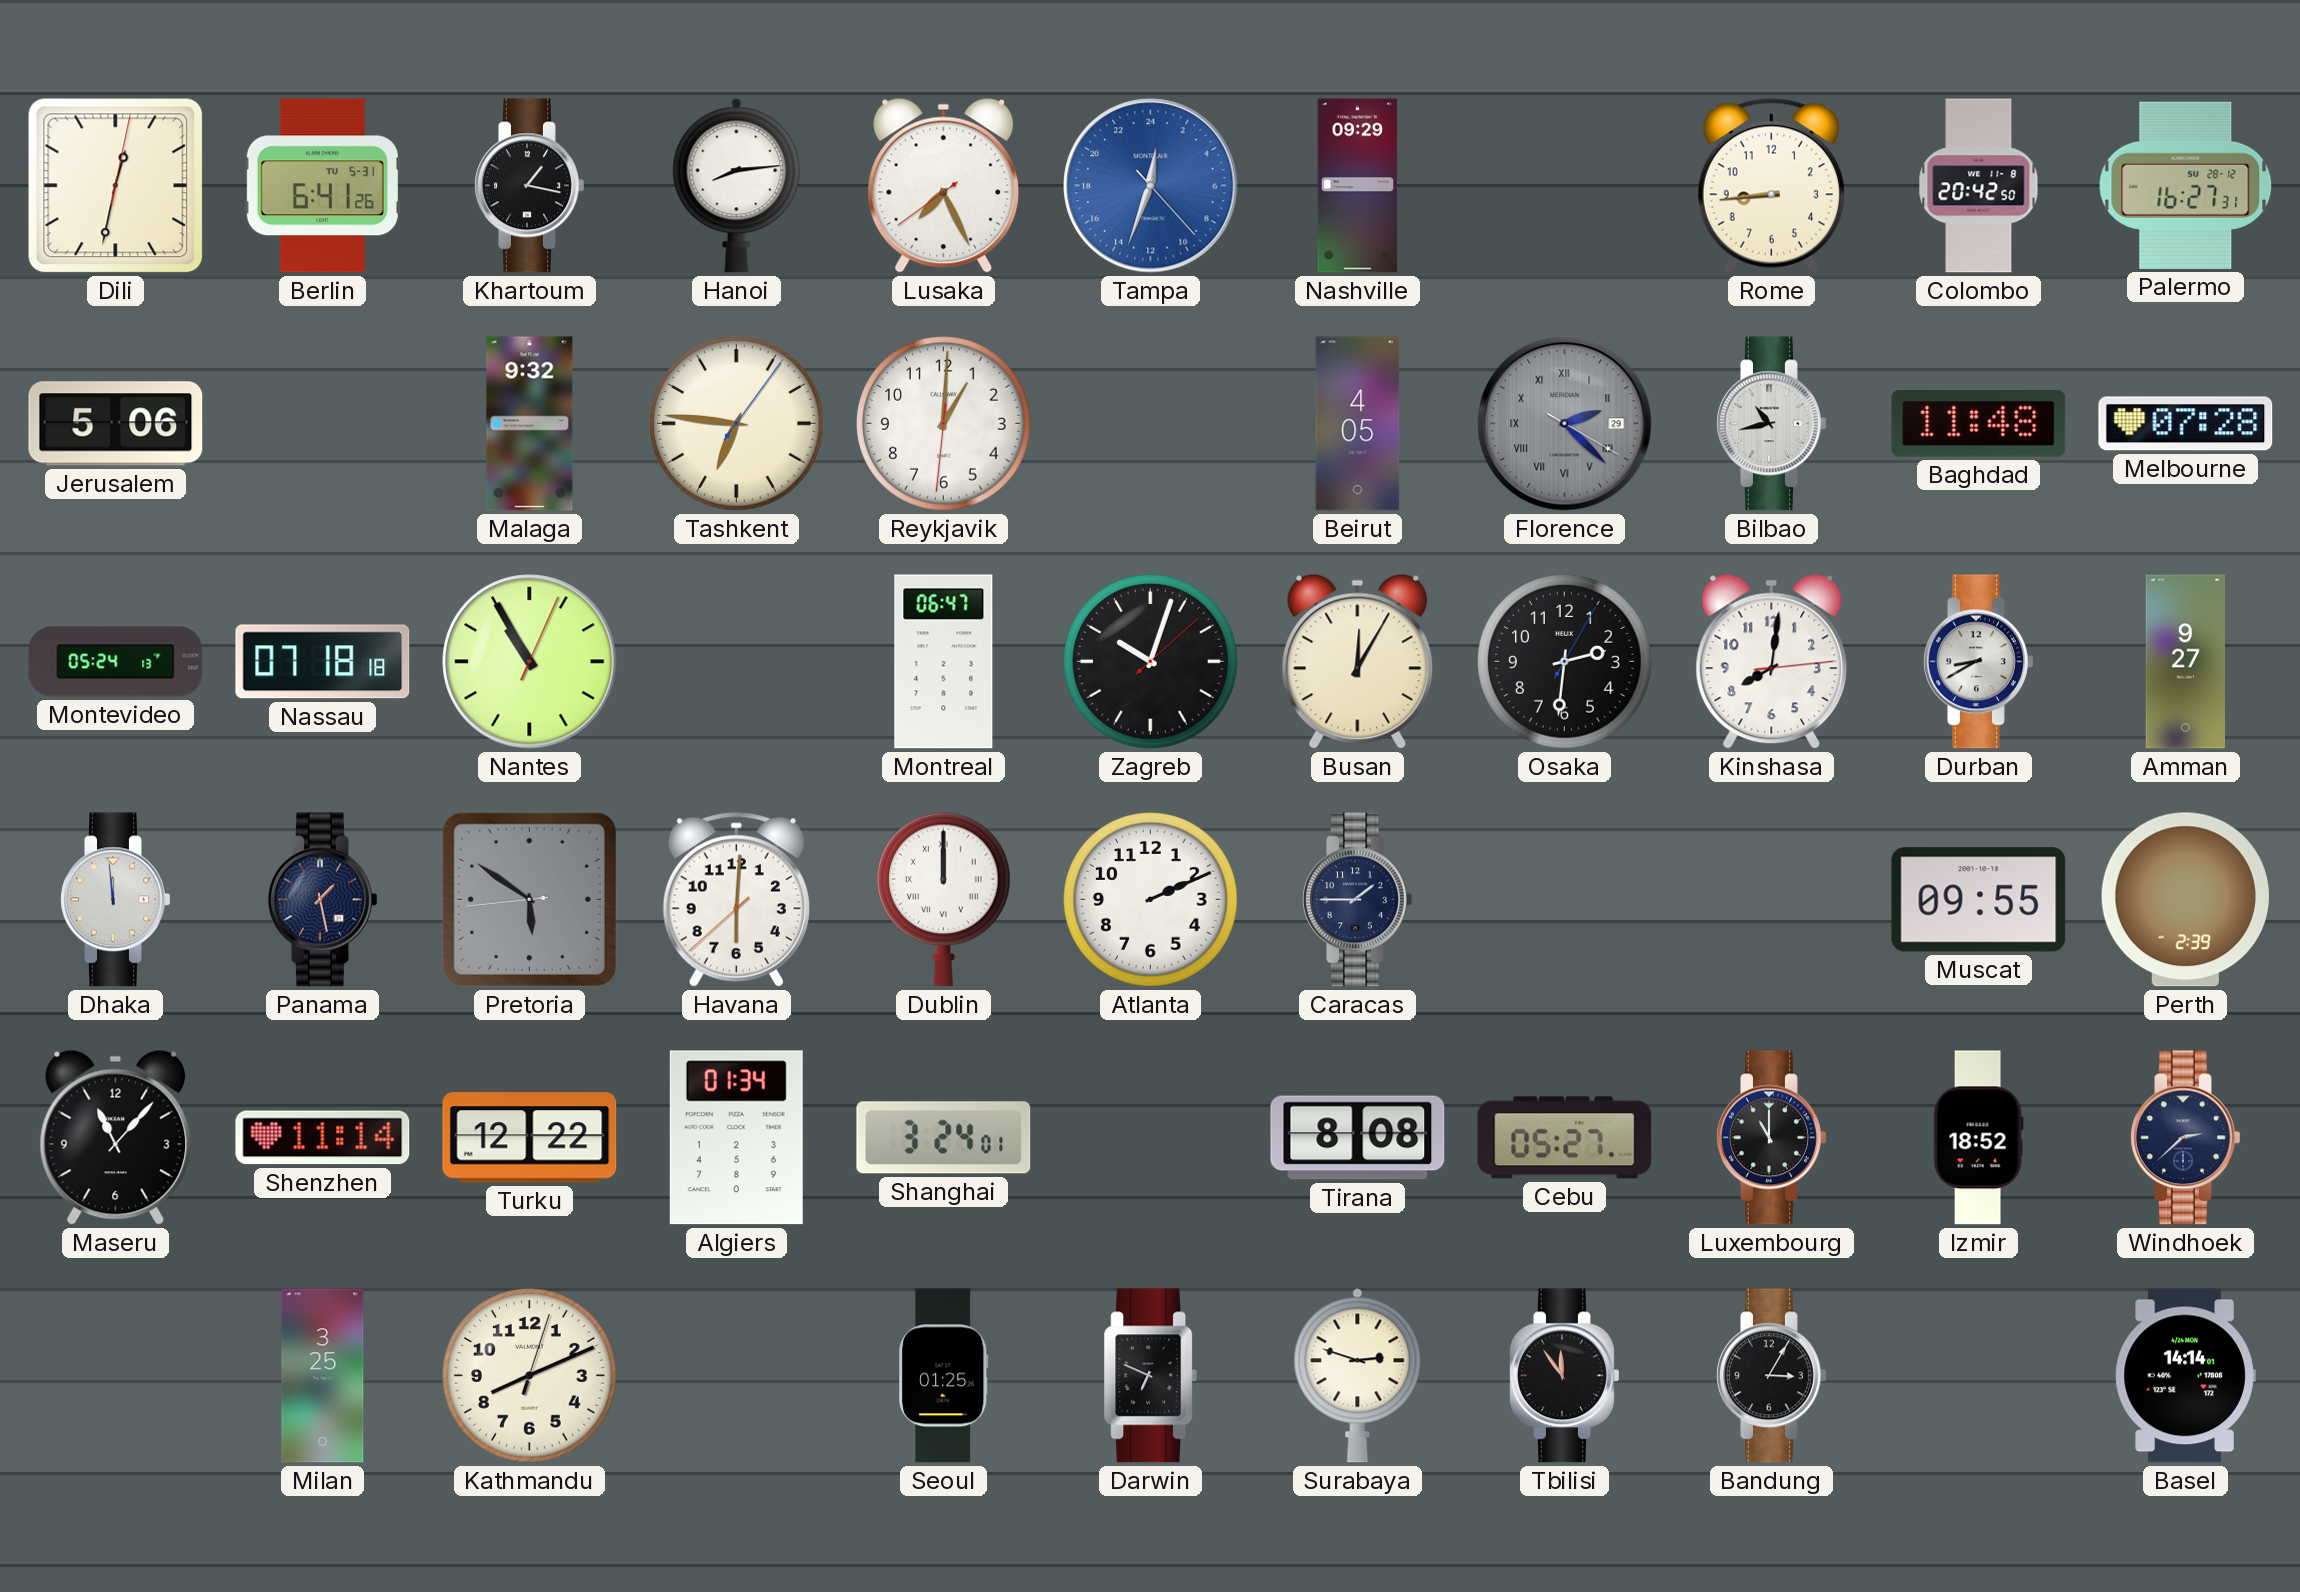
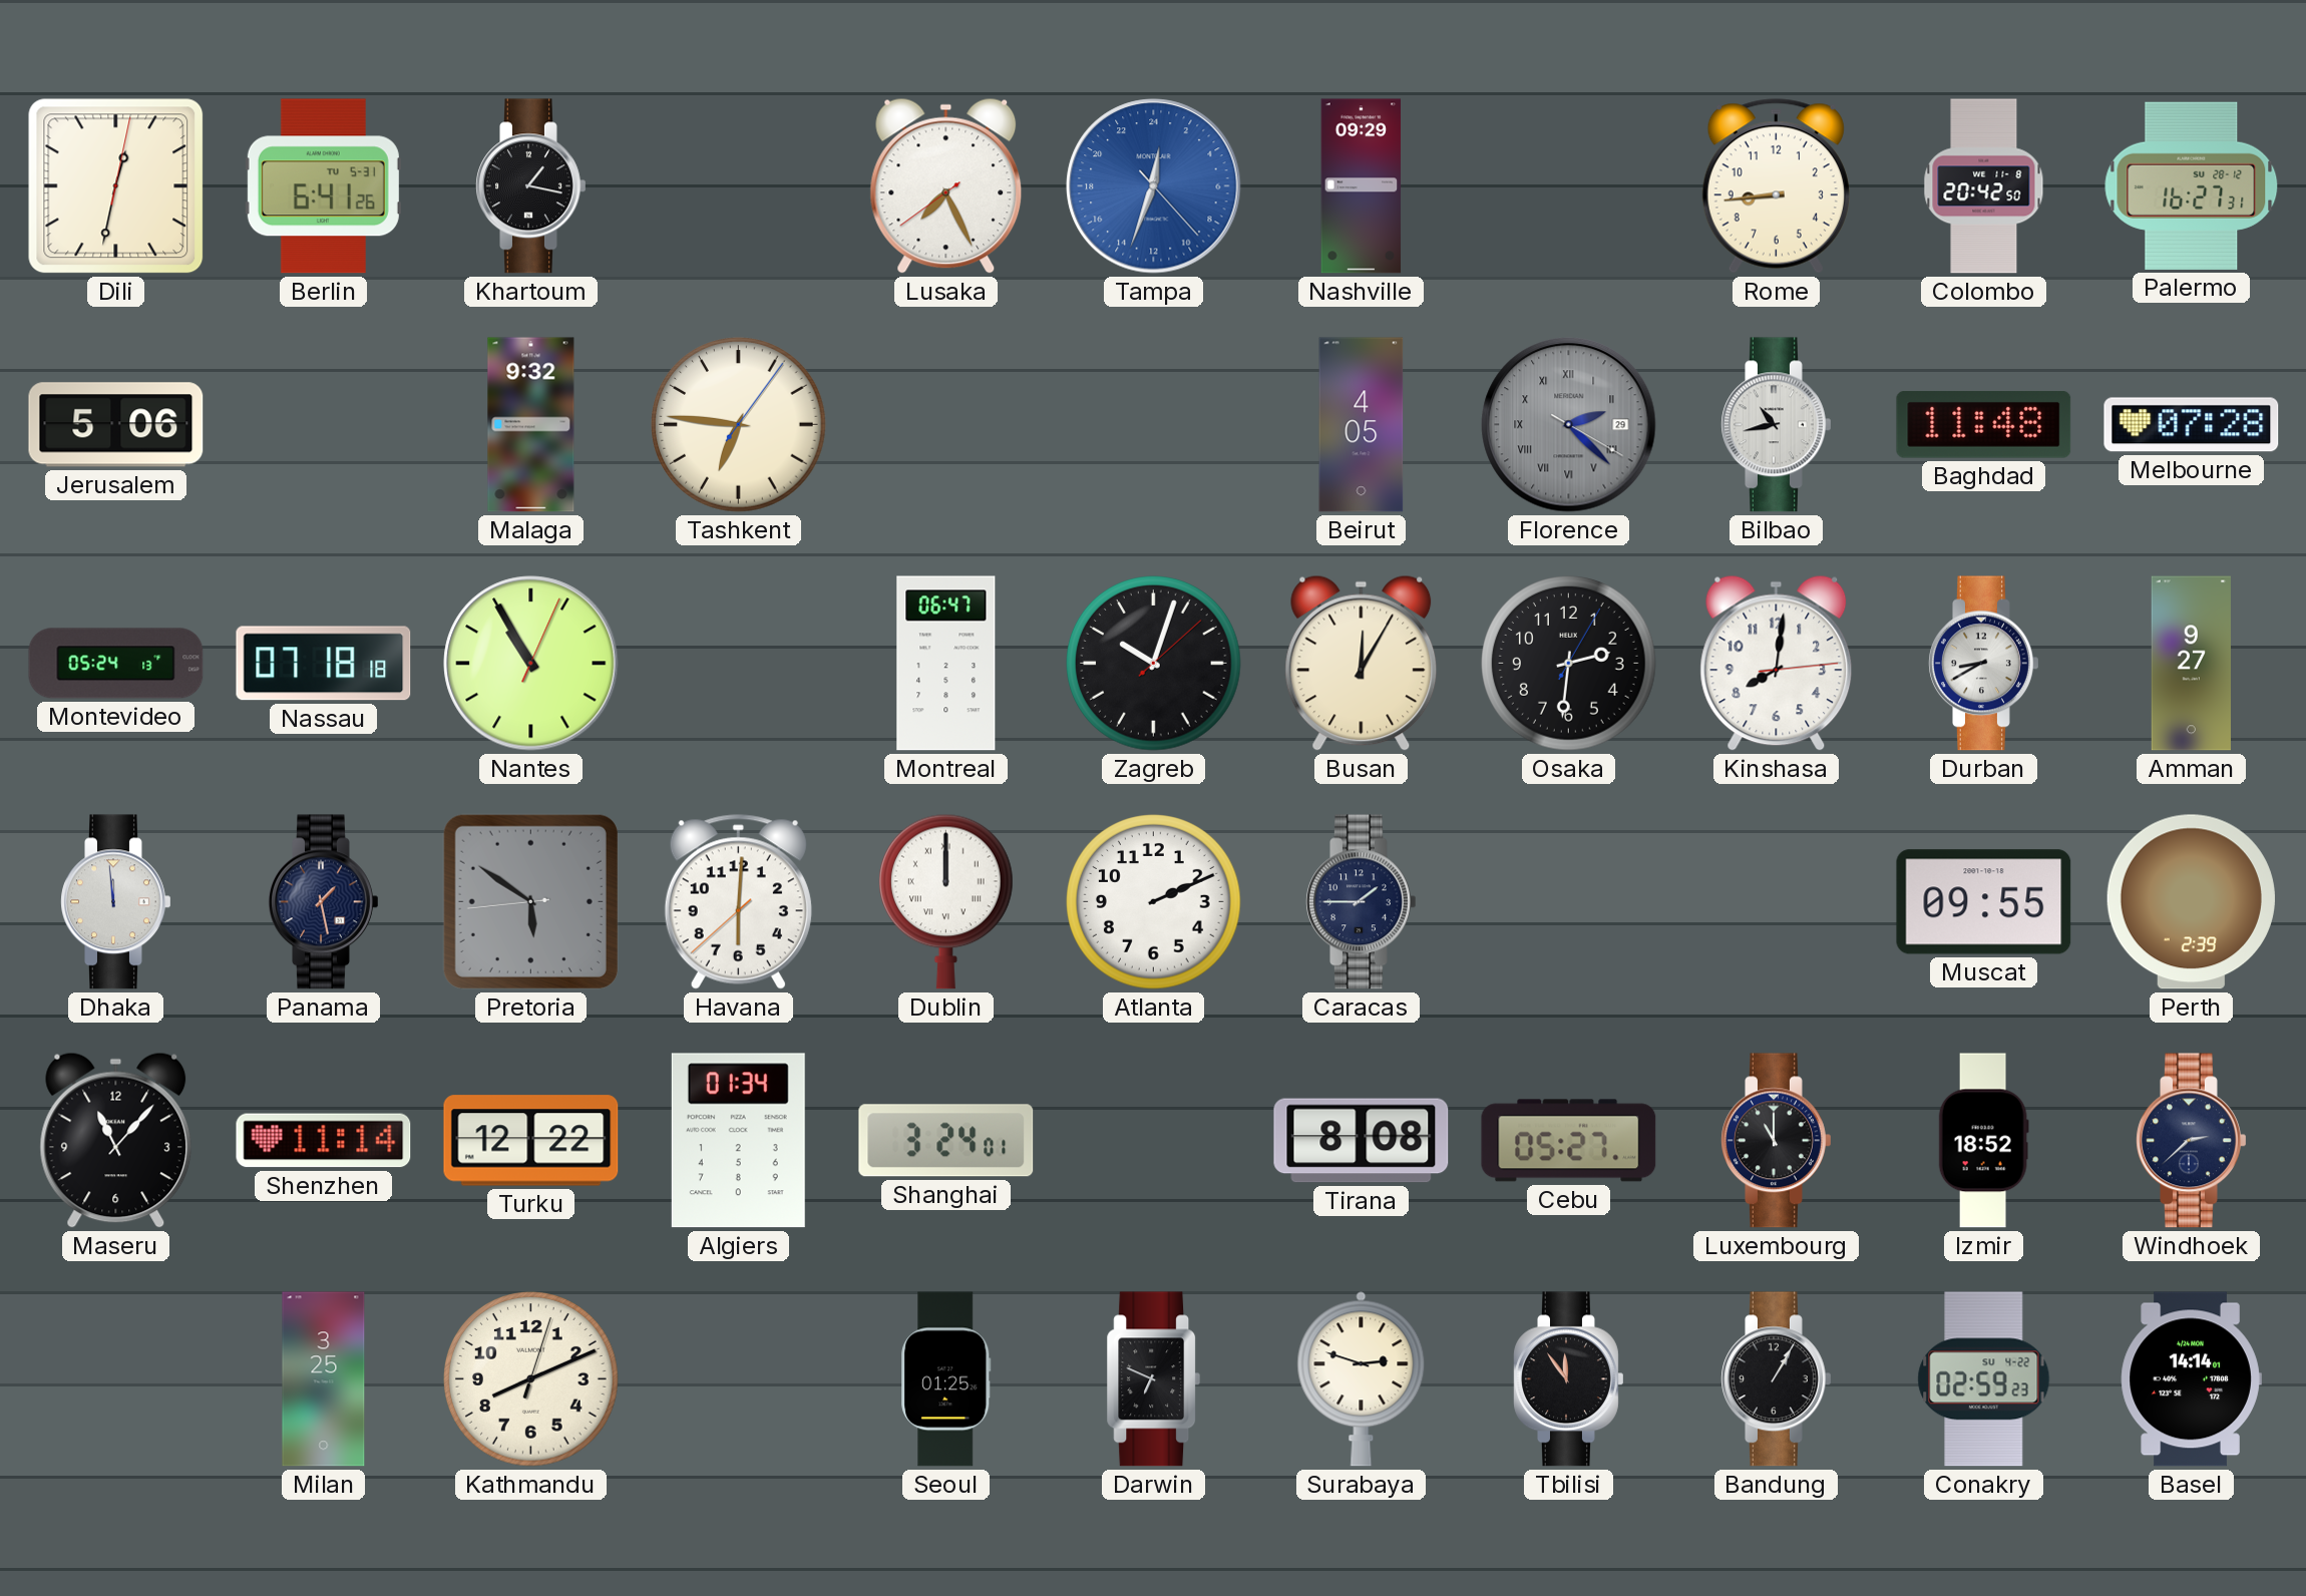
Hanoi: 8:14 -> none (737, 186)
Reykjavik: 1:00 -> none (944, 424)
Bandung: 3:05 -> 1:05 (1777, 1379)
Conakry: none -> 02:59 (1984, 1379)
